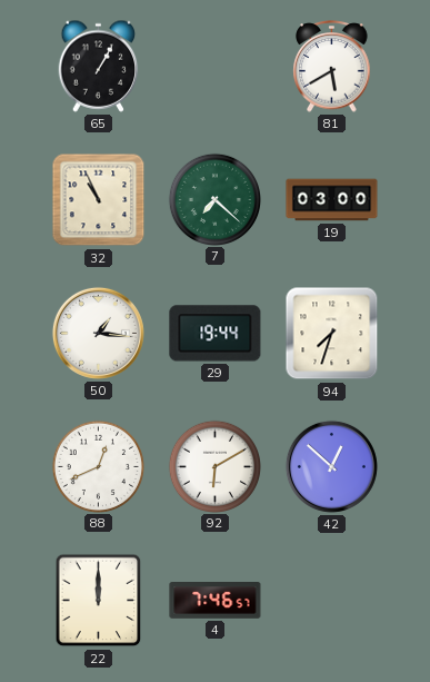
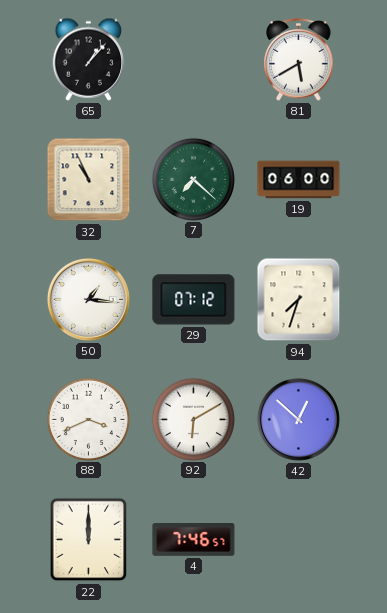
65: 1:05 -> 1:07 (89, 59)
19: 03:00 -> 06:00 (299, 180)
29: 19:44 -> 07:12 (194, 300)
88: 12:41 -> 3:41 (88, 419)
